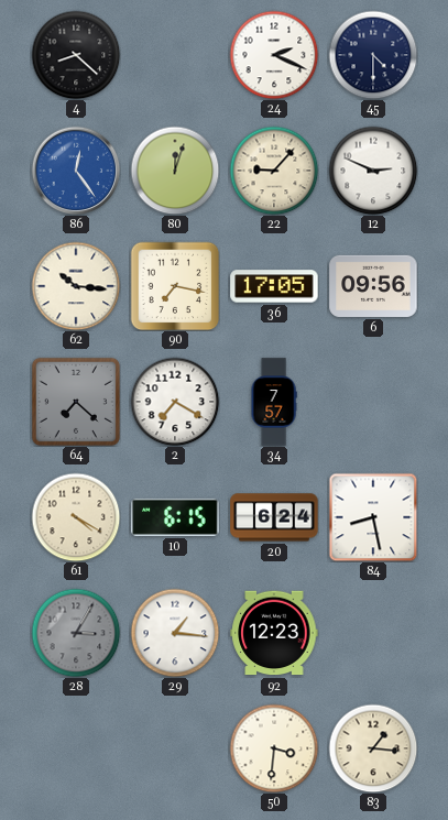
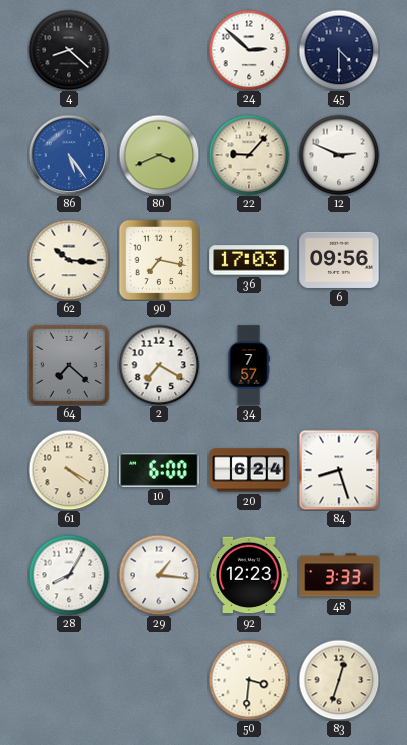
24: 2:19 -> 2:52 (249, 50)
86: 12:24 -> 5:24 (69, 155)
80: 12:03 -> 3:41 (159, 155)
36: 17:05 -> 17:03 (249, 260)
10: 6:15 -> 6:00 (159, 470)
84: 8:28 -> 8:27 (339, 470)
28: 3:05 -> 8:05 (69, 575)
28 dial: grey -> white (69, 575)
48: none -> 3:33 (339, 575)
83: 1:16 -> 12:33 (339, 680)
